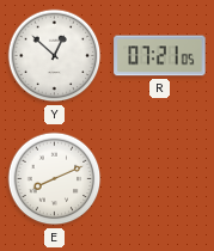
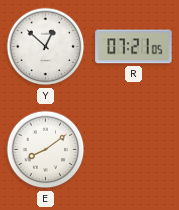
E: 8:11 -> 8:09 (46, 150)
